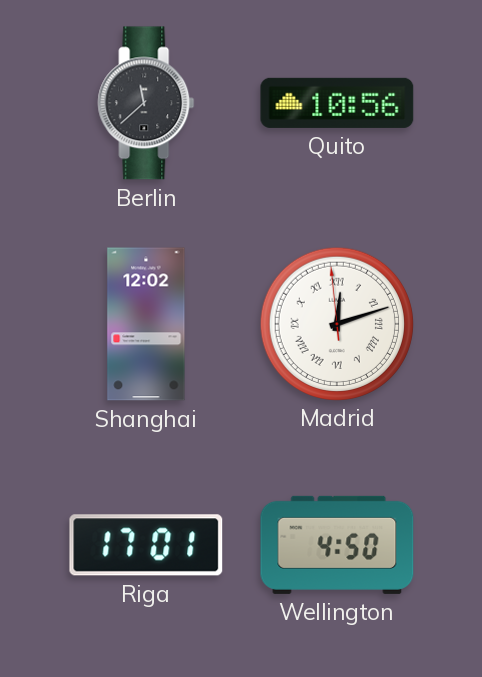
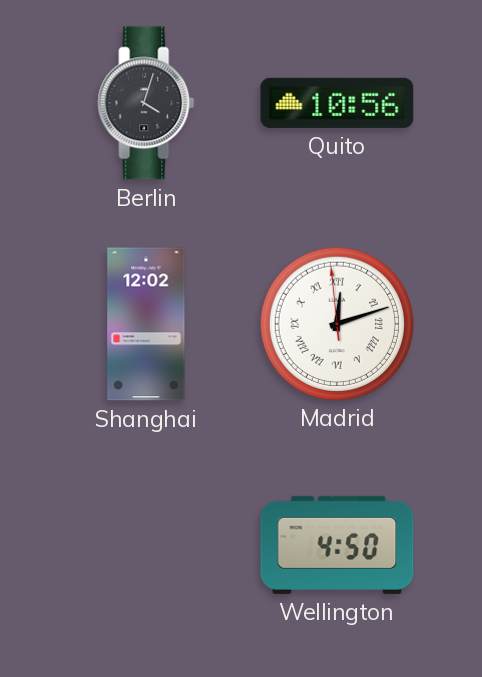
Berlin: 11:38 -> 4:03 (146, 103)
Riga: 17:01 -> none (146, 545)
